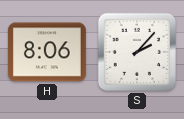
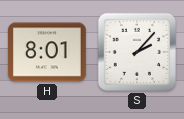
H: 8:06 -> 8:01 (47, 52)
